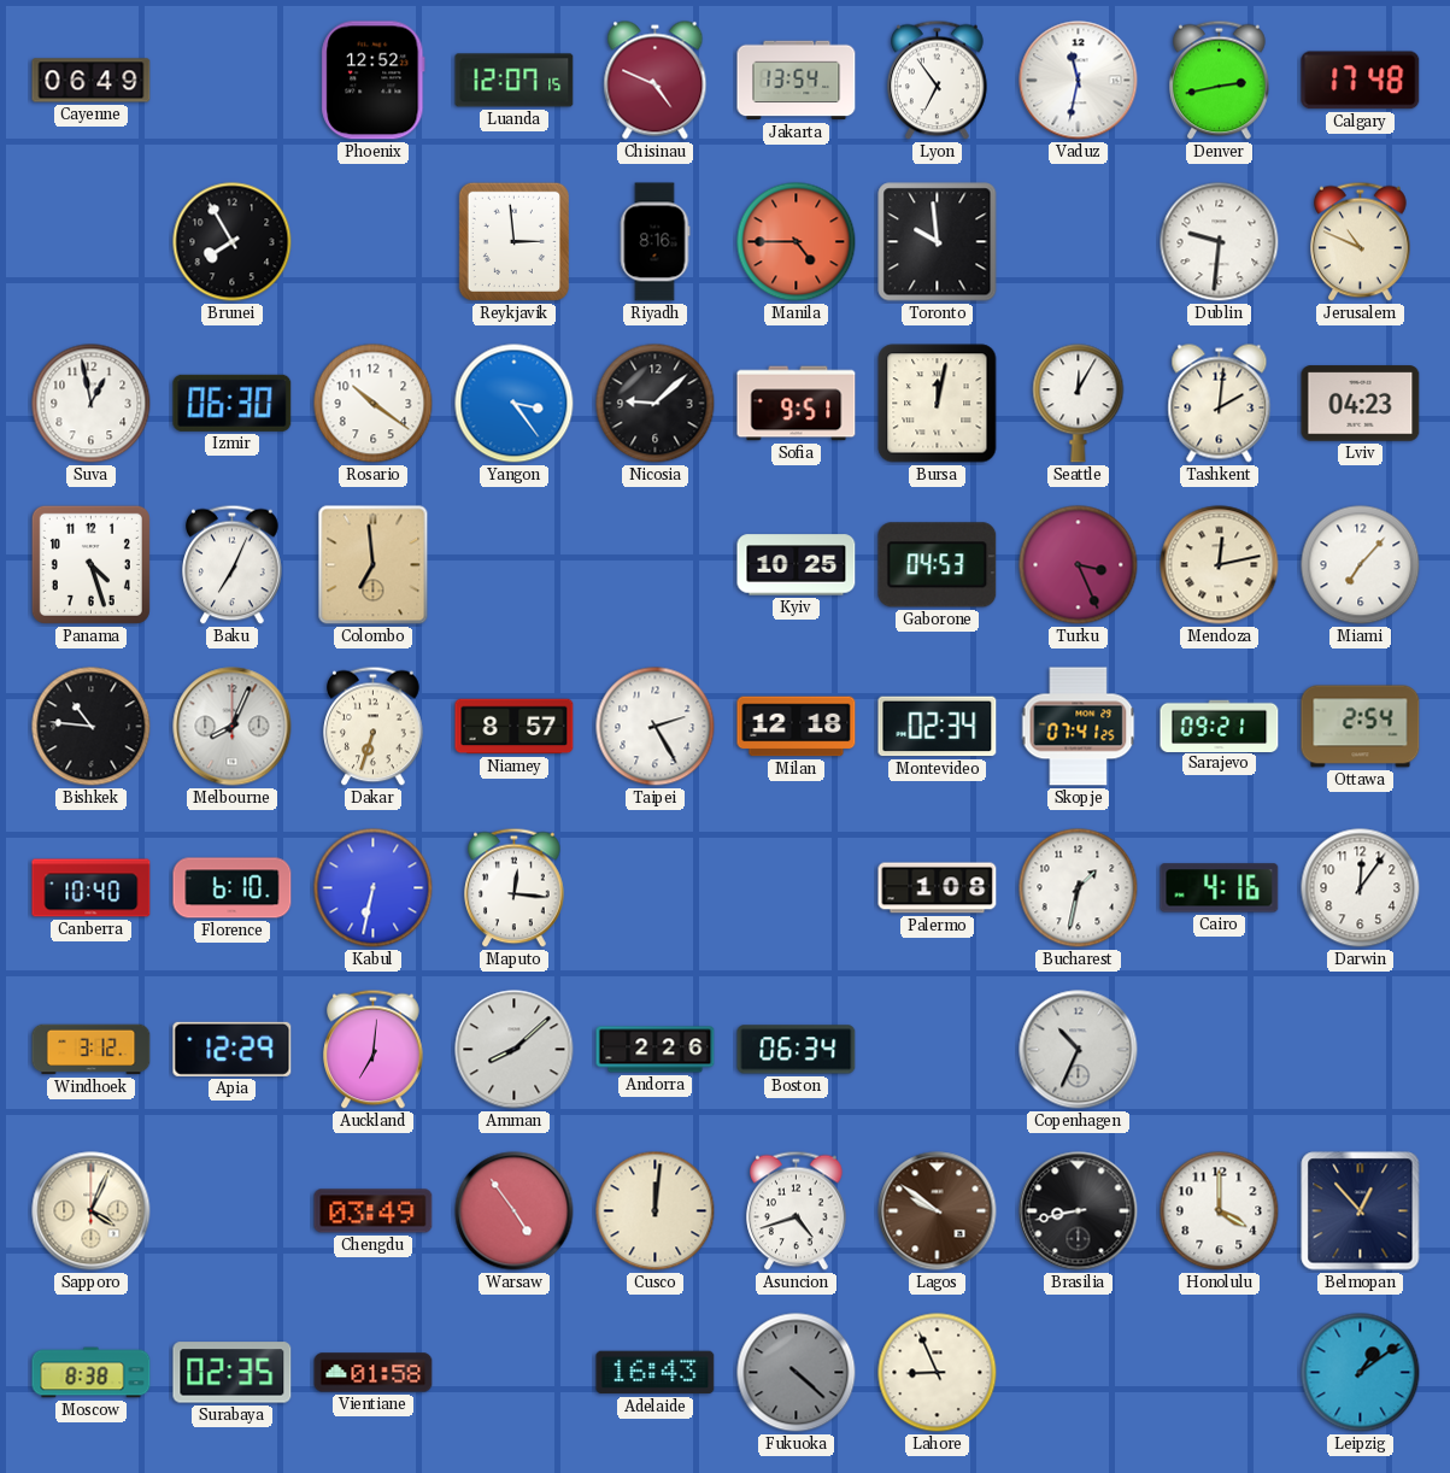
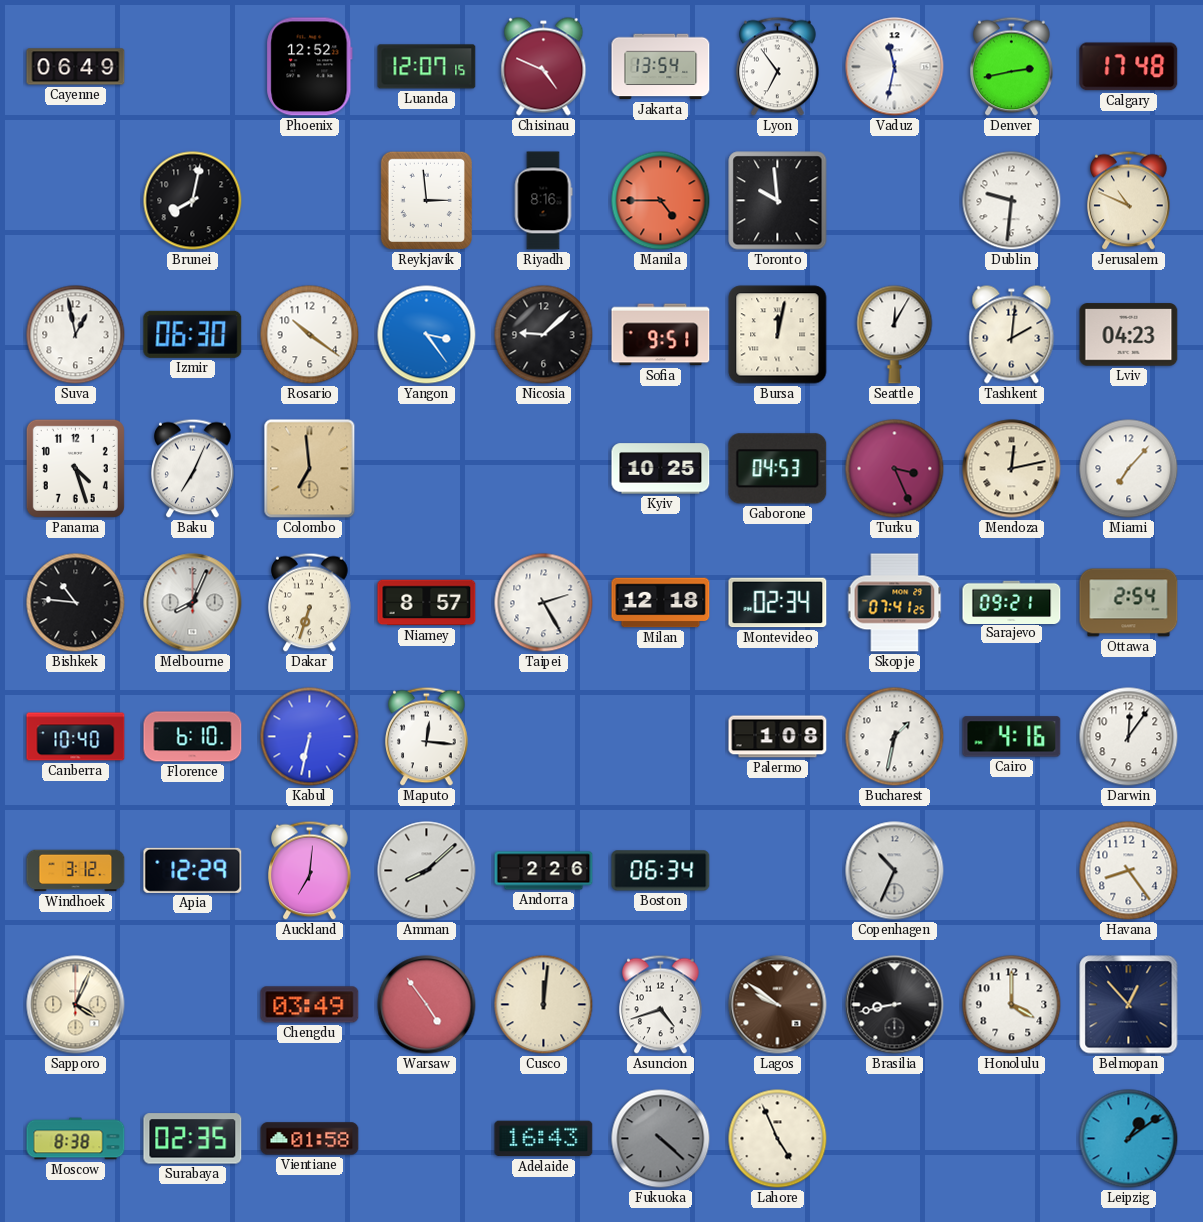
Brunei: 7:55 -> 8:02 (193, 201)
Havana: none -> 8:24 (1129, 871)
Lahore: 8:56 -> 4:56 (778, 1139)
